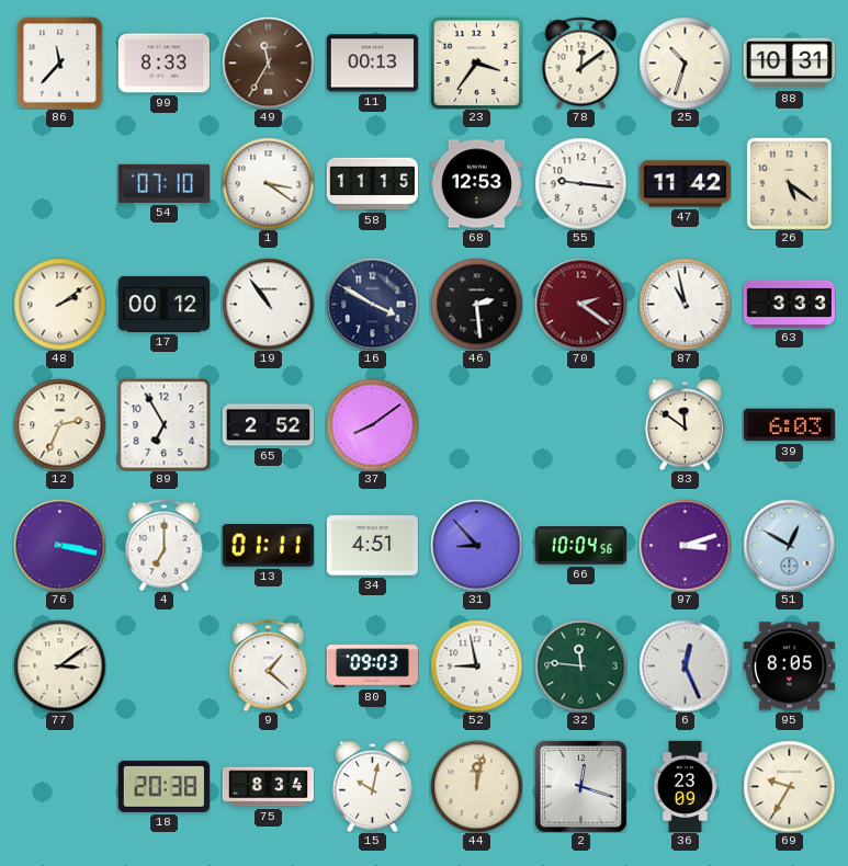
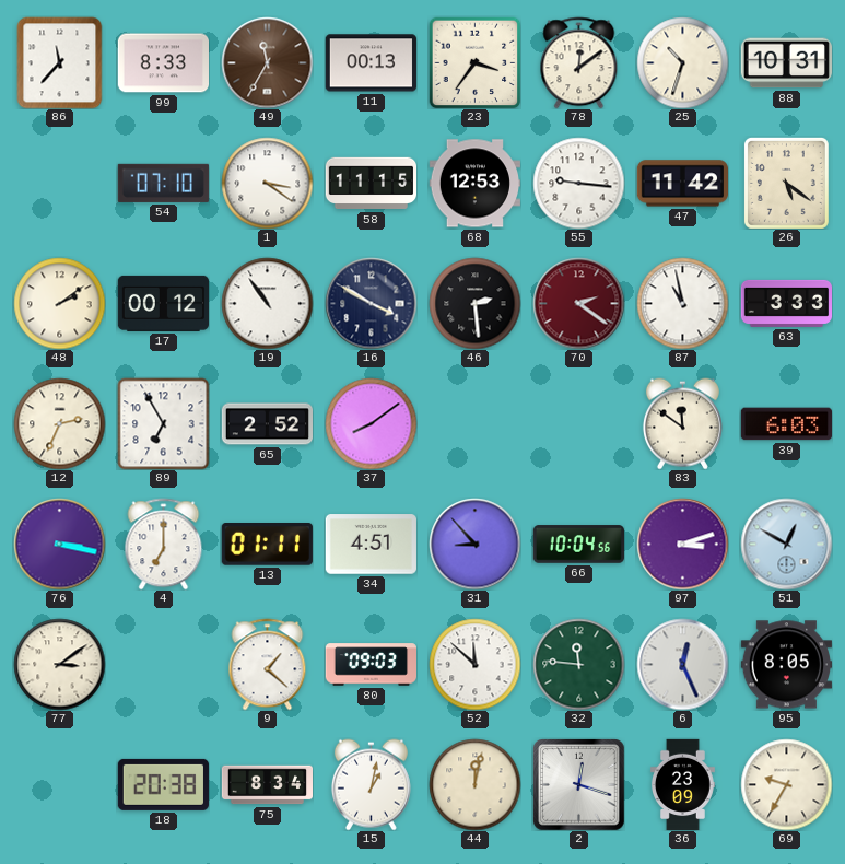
52: 8:58 -> 11:52 (474, 664)
15: 10:02 -> 1:02 (371, 784)
